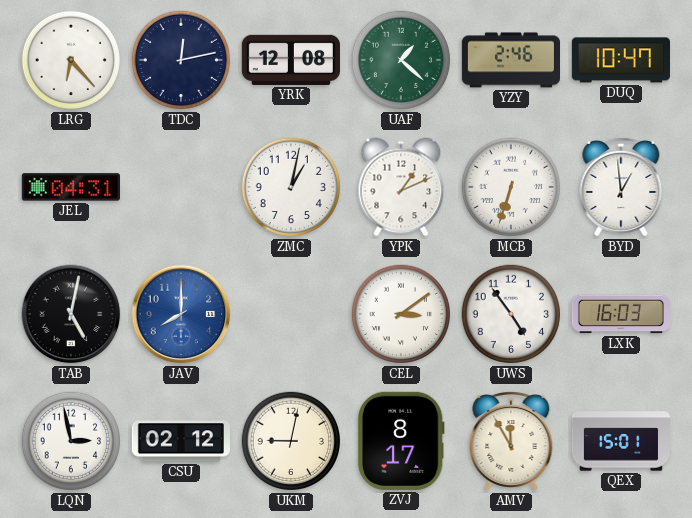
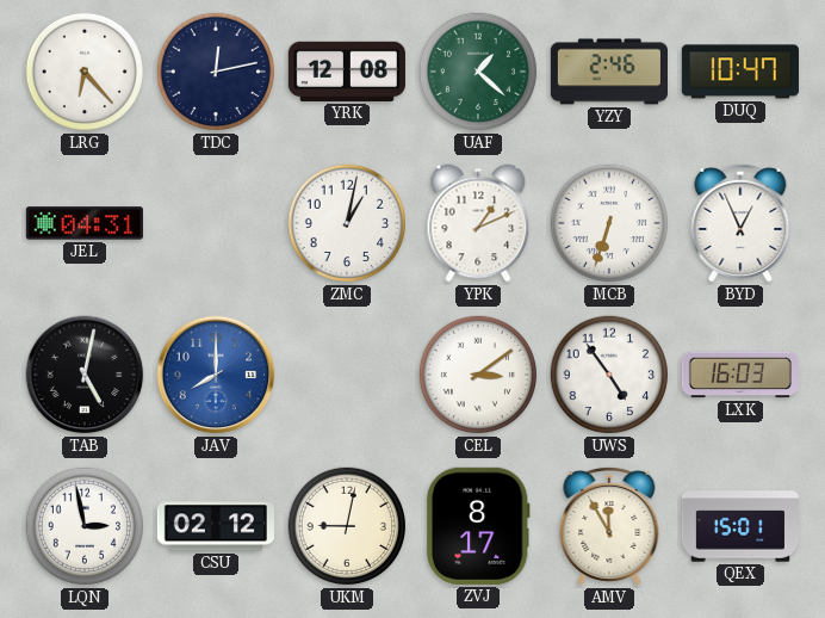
BYD: 12:59 -> 12:56 (740, 223)
